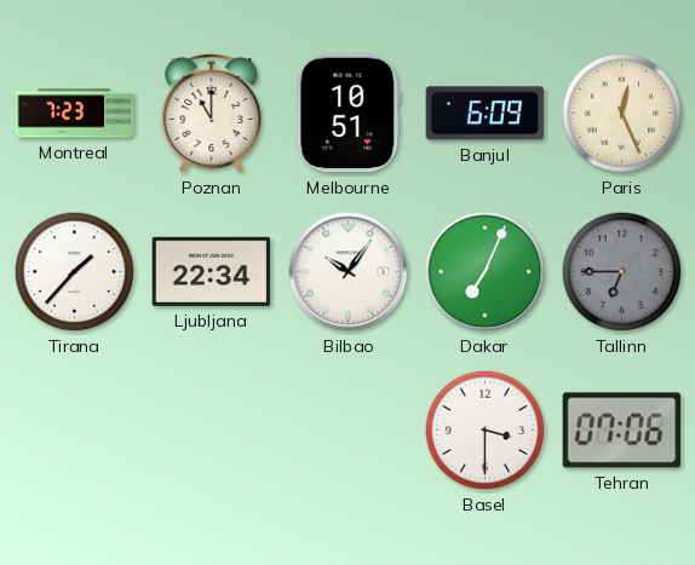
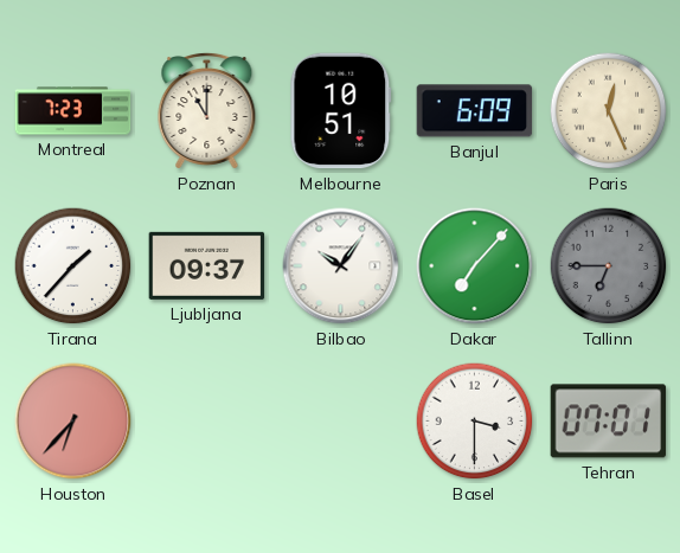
Ljubljana: 22:34 -> 09:37 (207, 265)
Dakar: 7:04 -> 7:07 (475, 266)
Houston: none -> 6:37 (73, 422)
Tehran: 07:06 -> 07:01 (609, 422)
